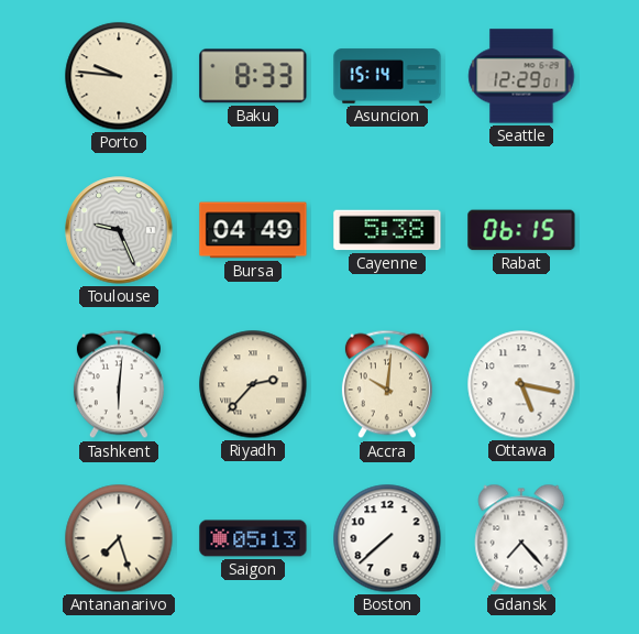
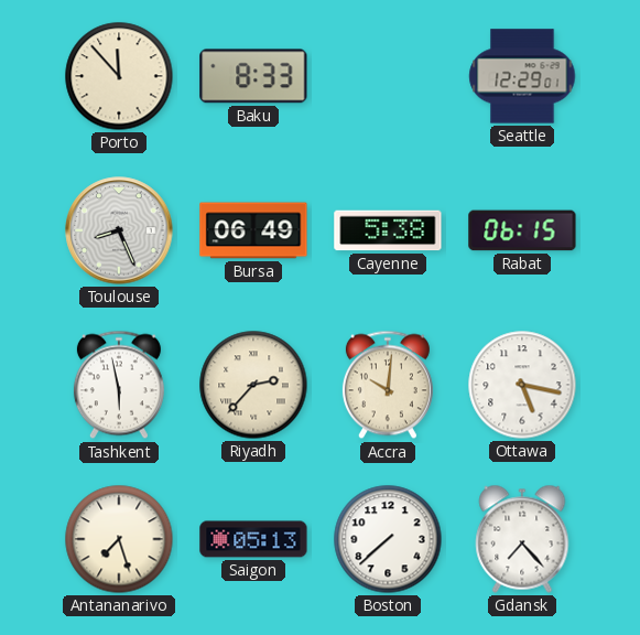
Porto: 9:46 -> 11:53 (119, 76)
Asuncion: 15:14 -> none (387, 76)
Toulouse: 9:26 -> 8:26 (119, 230)
Bursa: 04:49 -> 06:49 (253, 230)
Tashkent: 6:01 -> 5:58 (119, 385)
